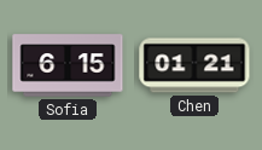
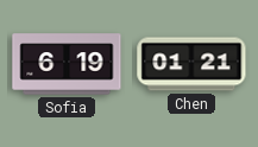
Sofia: 6:15 -> 6:19 (67, 64)
